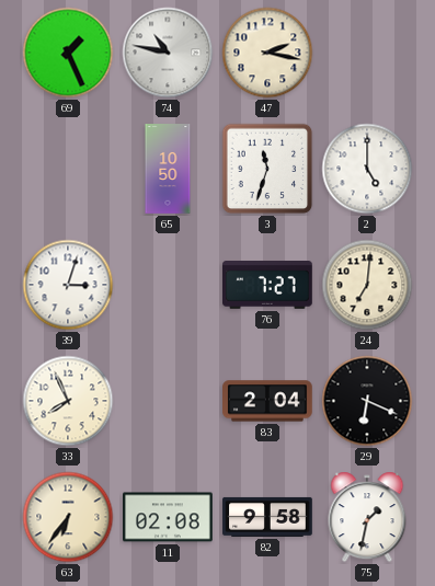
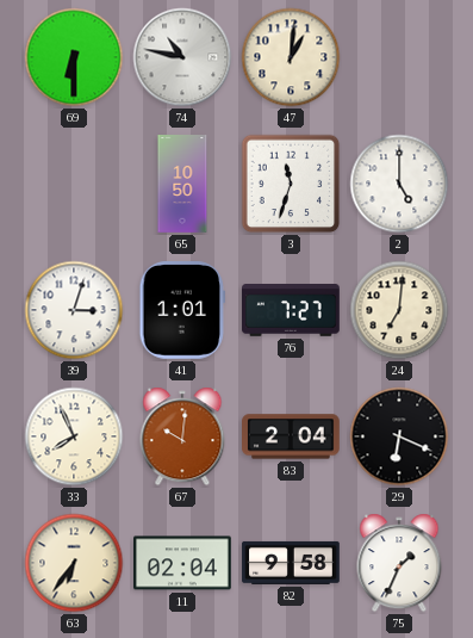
69: 1:26 -> 6:30 (74, 57)
47: 2:17 -> 1:01 (291, 57)
41: none -> 1:01 (181, 311)
67: none -> 10:01 (182, 436)
11: 02:08 -> 02:04 (183, 563)
75: 1:32 -> 1:34 (399, 563)
